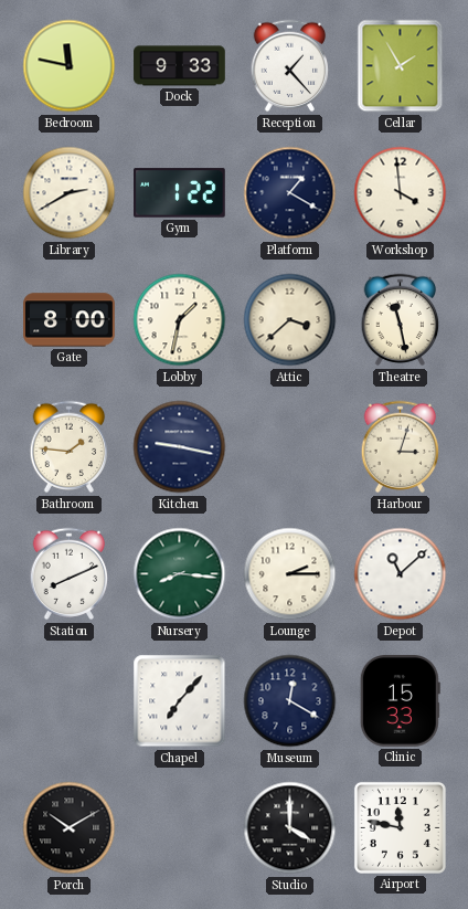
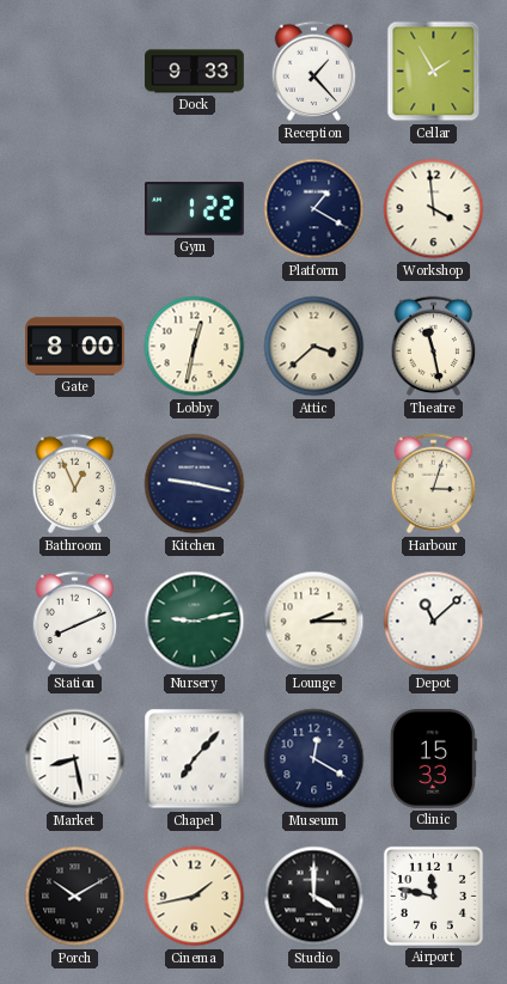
Bedroom: 11:47 -> none (70, 66)
Library: 2:40 -> none (70, 193)
Lobby: 1:32 -> 12:32 (195, 347)
Bathroom: 1:46 -> 12:56 (75, 484)
Nursery: 8:16 -> 9:13 (195, 622)
Market: none -> 8:28 (75, 759)
Cinema: none -> 1:43 (195, 897)
